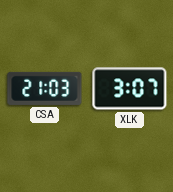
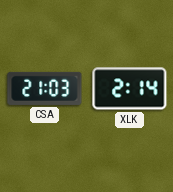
XLK: 3:07 -> 2:14 (130, 89)
